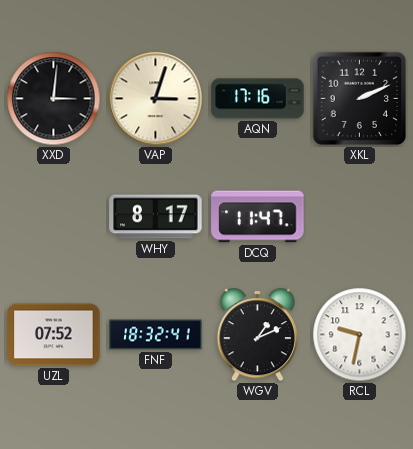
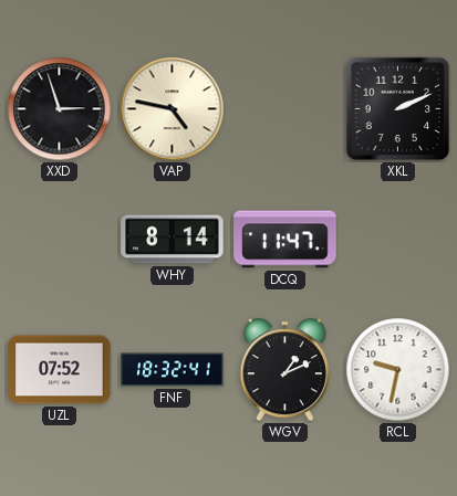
XXD: 3:01 -> 2:57 (60, 109)
VAP: 3:03 -> 4:47 (173, 109)
AQN: 17:16 -> none (258, 99)
WHY: 8:17 -> 8:14 (173, 240)
